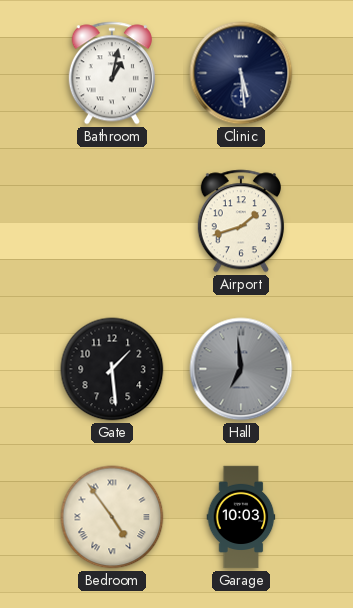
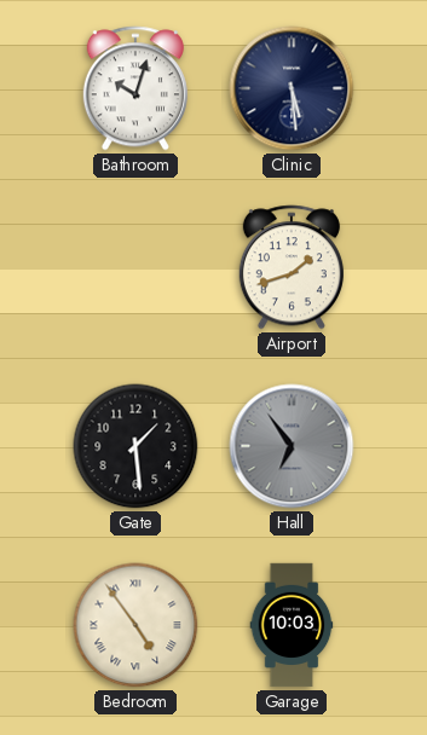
Bathroom: 1:02 -> 10:03 (135, 88)
Hall: 6:59 -> 6:54 (292, 446)
